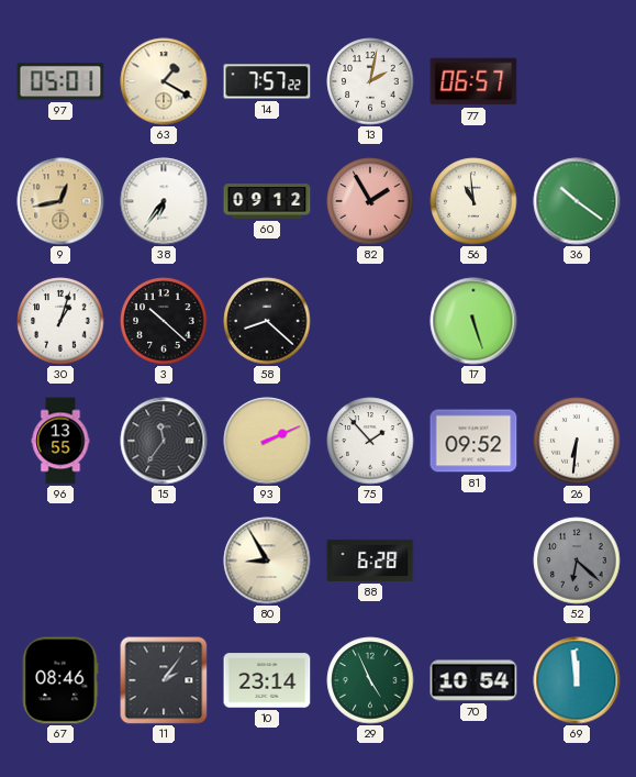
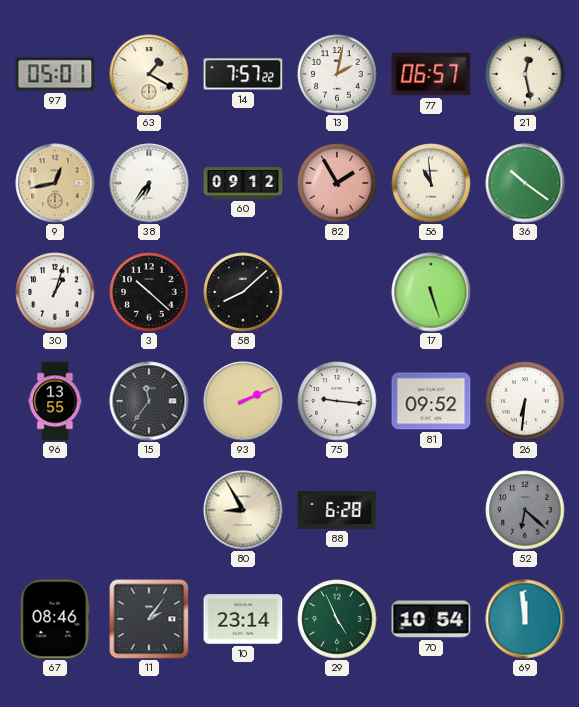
21: none -> 12:28 (525, 74)
58: 8:22 -> 8:08 (243, 292)
75: 1:53 -> 9:16 (337, 401)
